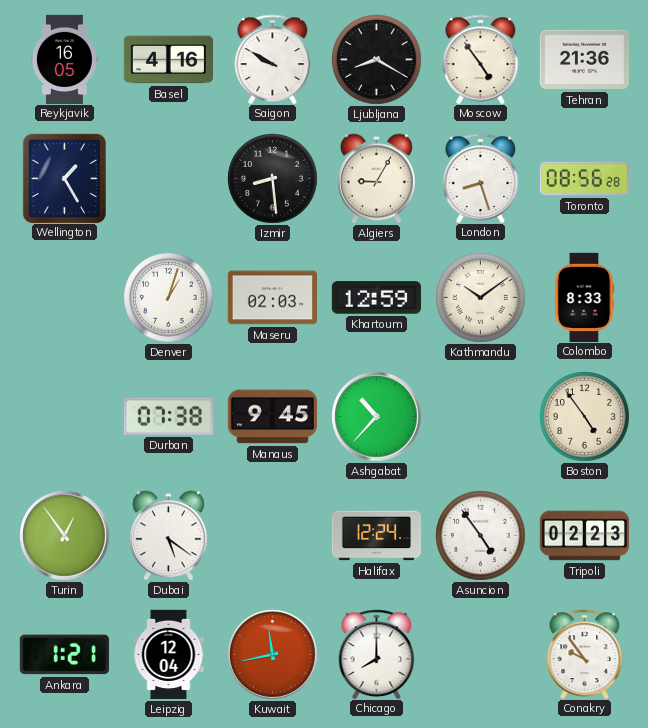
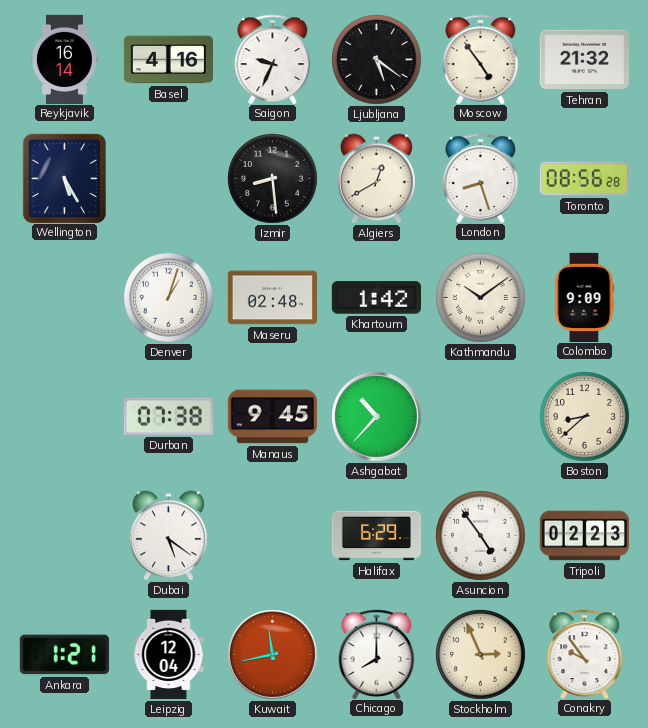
Reykjavik: 16:05 -> 16:14 (65, 59)
Saigon: 9:50 -> 9:34 (273, 59)
Ljubljana: 8:20 -> 5:21 (377, 60)
Tehran: 21:36 -> 21:32 (584, 60)
Wellington: 1:25 -> 5:25 (64, 178)
Algiers: 9:05 -> 12:40 (376, 179)
Maseru: 02:03 -> 02:48 (272, 298)
Khartoum: 12:59 -> 1:42 (376, 298)
Colombo: 8:33 -> 9:09 (584, 297)
Boston: 4:54 -> 8:38 (585, 417)
Turin: 12:54 -> none (65, 536)
Halifax: 12:24 -> 6:29 (377, 536)
Stockholm: none -> 2:56 (481, 655)
